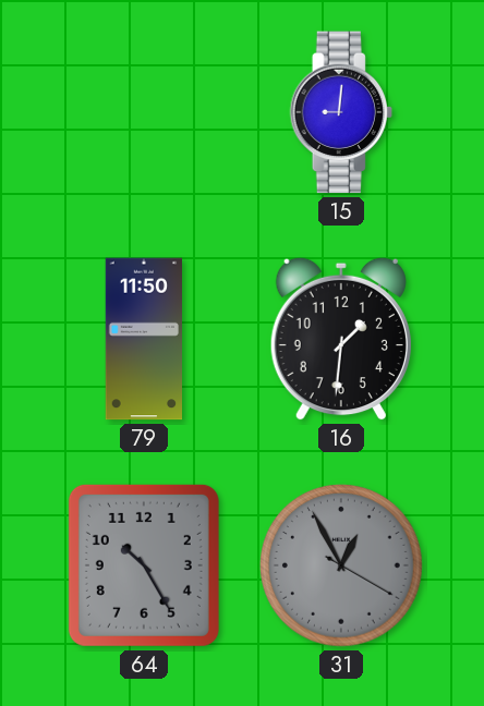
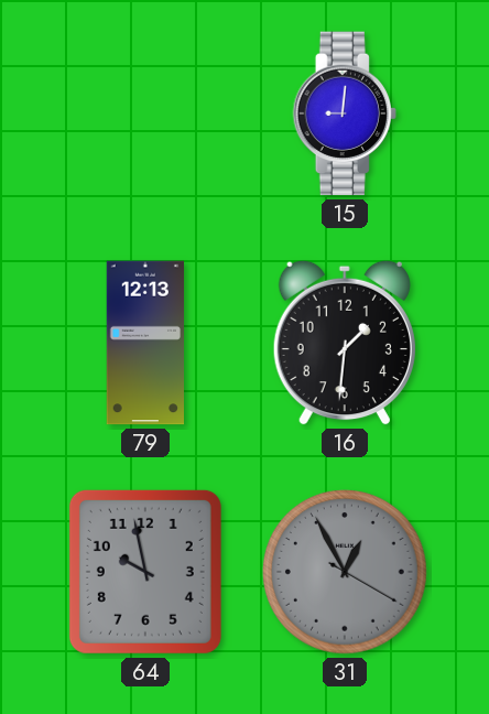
79: 11:50 -> 12:13 (144, 343)
64: 10:25 -> 9:58 (145, 572)
